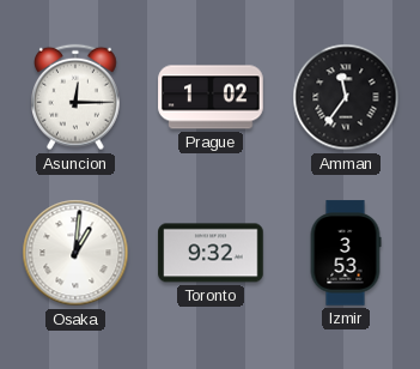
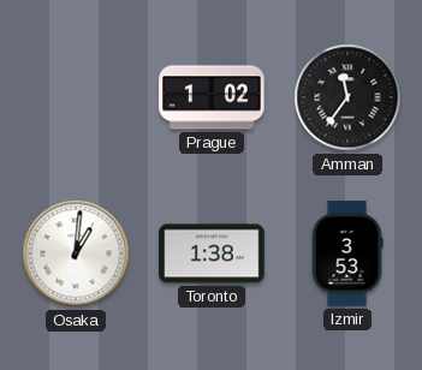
Asuncion: 12:15 -> none (77, 97)
Toronto: 9:32 -> 1:38 (212, 253)
